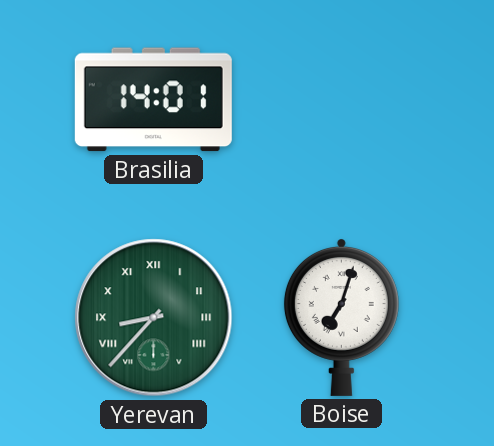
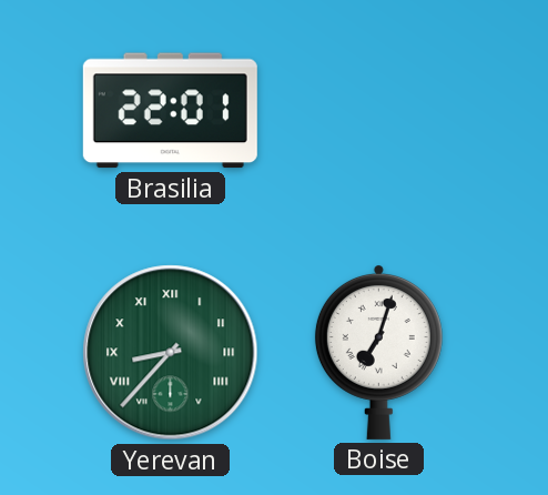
Brasilia: 14:01 -> 22:01 (170, 111)
